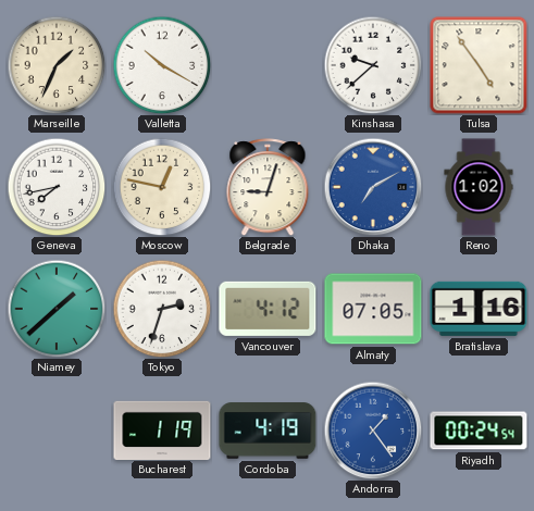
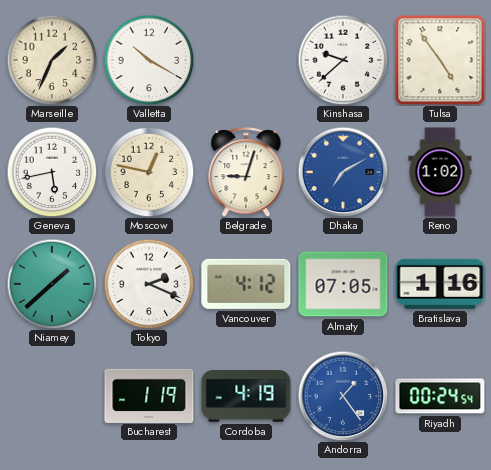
Geneva: 7:43 -> 5:43 (52, 172)
Tokyo: 2:33 -> 2:19 (149, 284)
